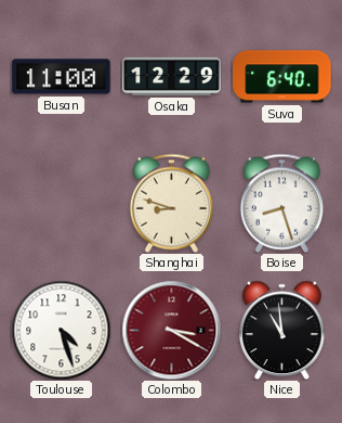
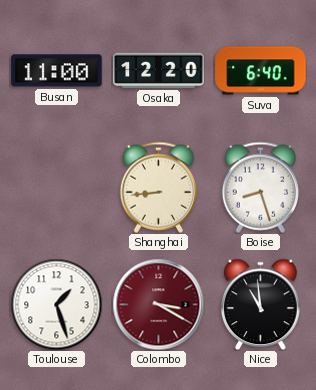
Osaka: 12:29 -> 12:20 (159, 70)
Shanghai: 8:48 -> 8:44 (158, 187)
Toulouse: 4:27 -> 1:27 (56, 304)
